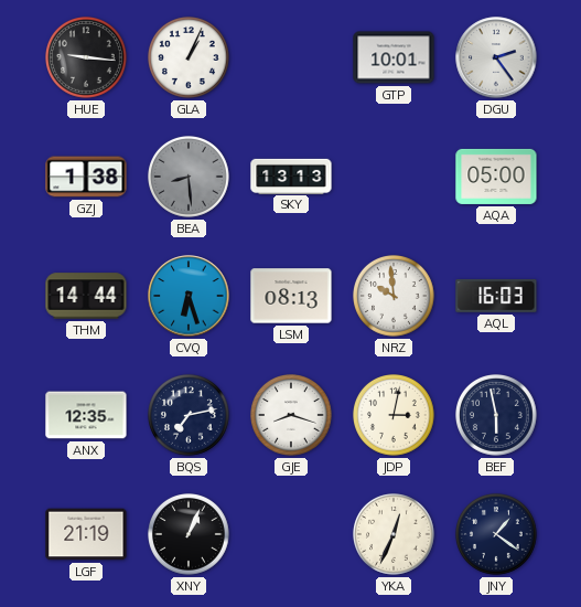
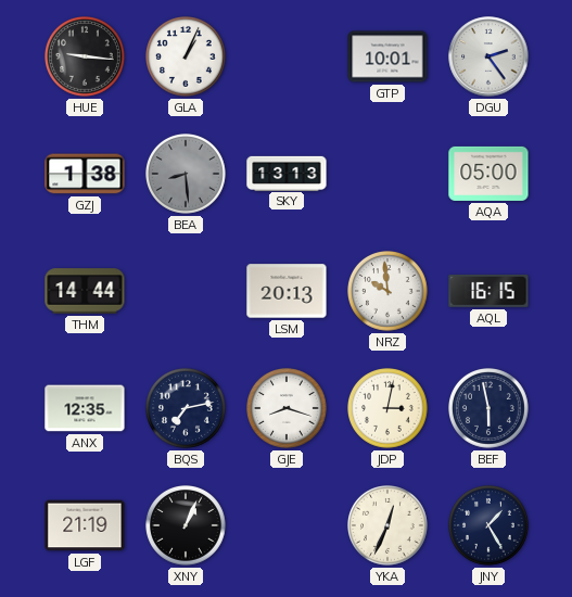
CVQ: 6:27 -> none (189, 296)
LSM: 08:13 -> 20:13 (287, 291)
AQL: 16:03 -> 16:15 (488, 291)
JNY: 1:21 -> 1:25 (490, 526)
